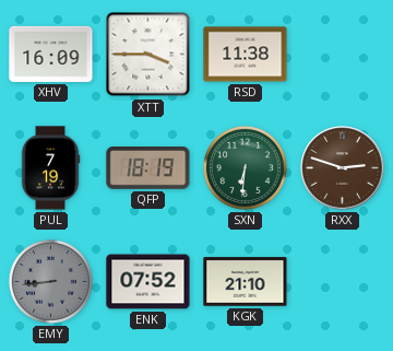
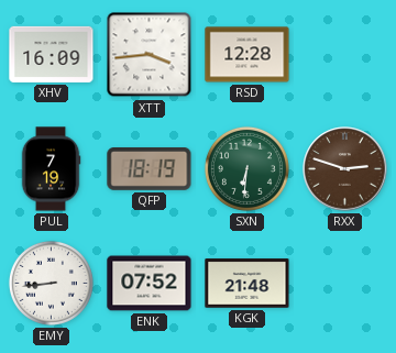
XTT: 3:45 -> 3:44 (150, 55)
RSD: 11:38 -> 12:28 (248, 55)
EMY dial: grey -> white (51, 283)
KGK: 21:10 -> 21:48 (248, 284)
